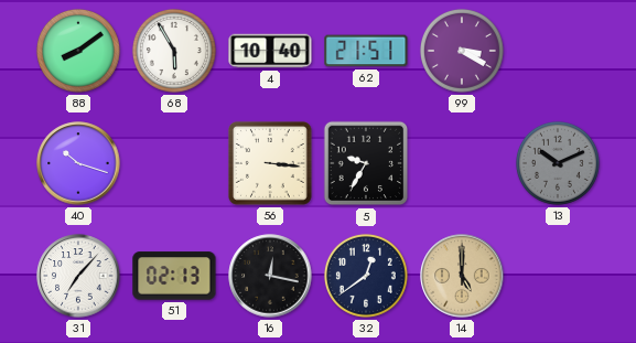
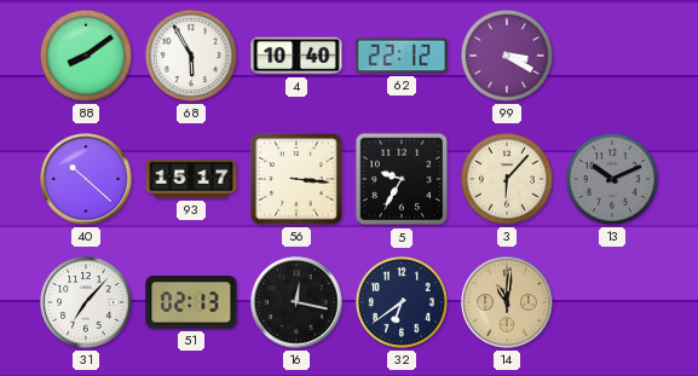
62: 21:51 -> 22:12 (402, 56)
40: 10:18 -> 10:22 (86, 179)
93: none -> 15:17 (191, 179)
3: none -> 6:07 (507, 179)
32: 12:39 -> 6:39 (402, 302)
14: 5:00 -> 11:01 (507, 302)
